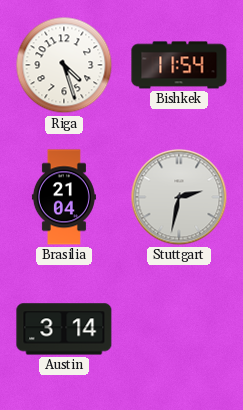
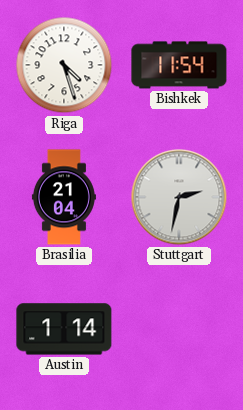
Austin: 3:14 -> 1:14 (64, 329)
